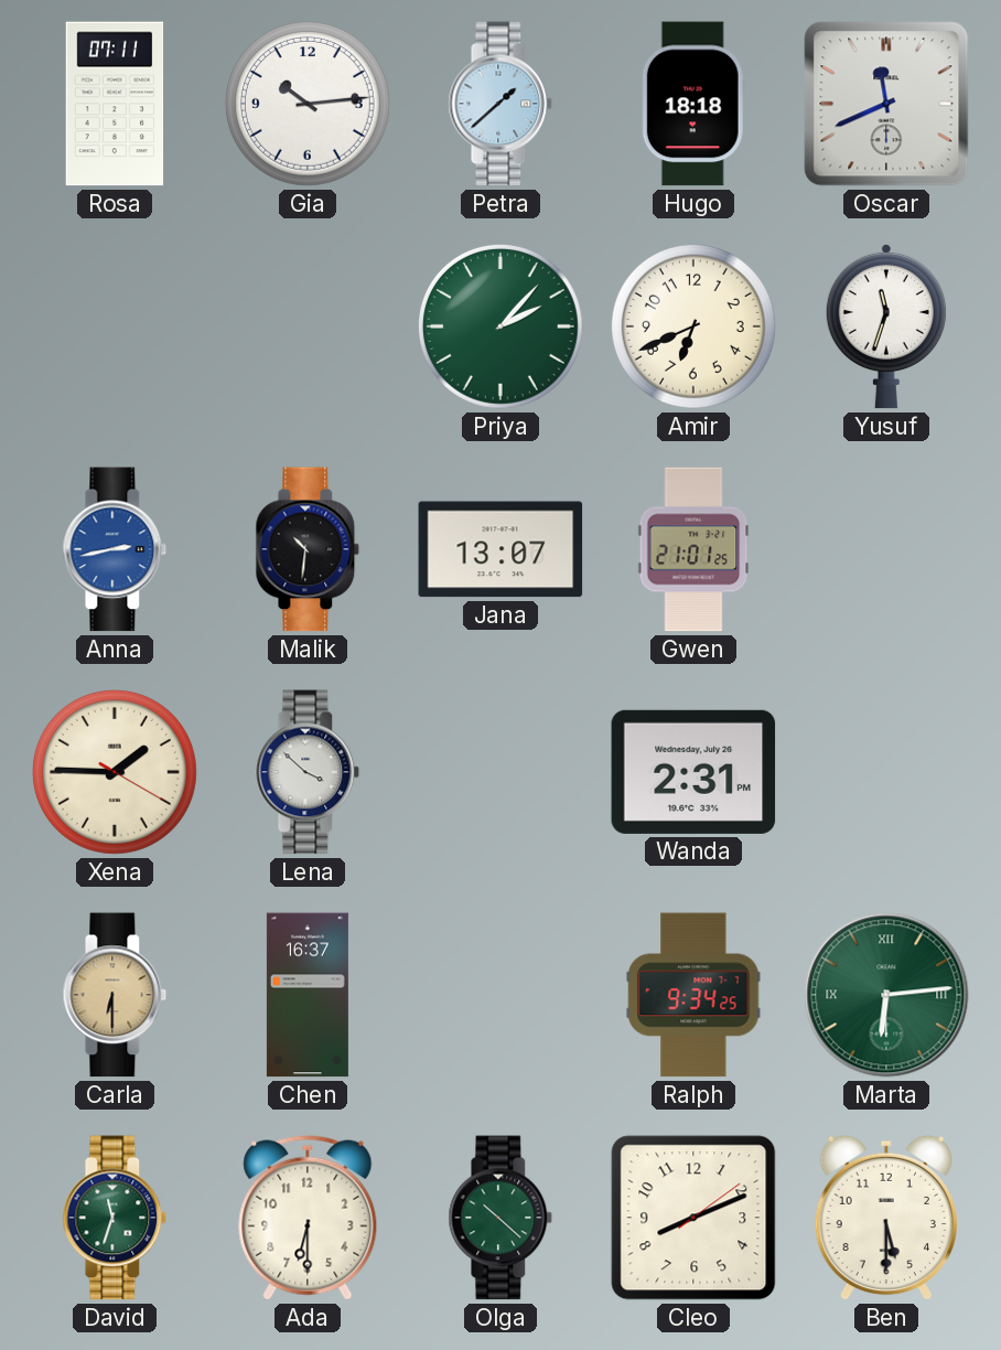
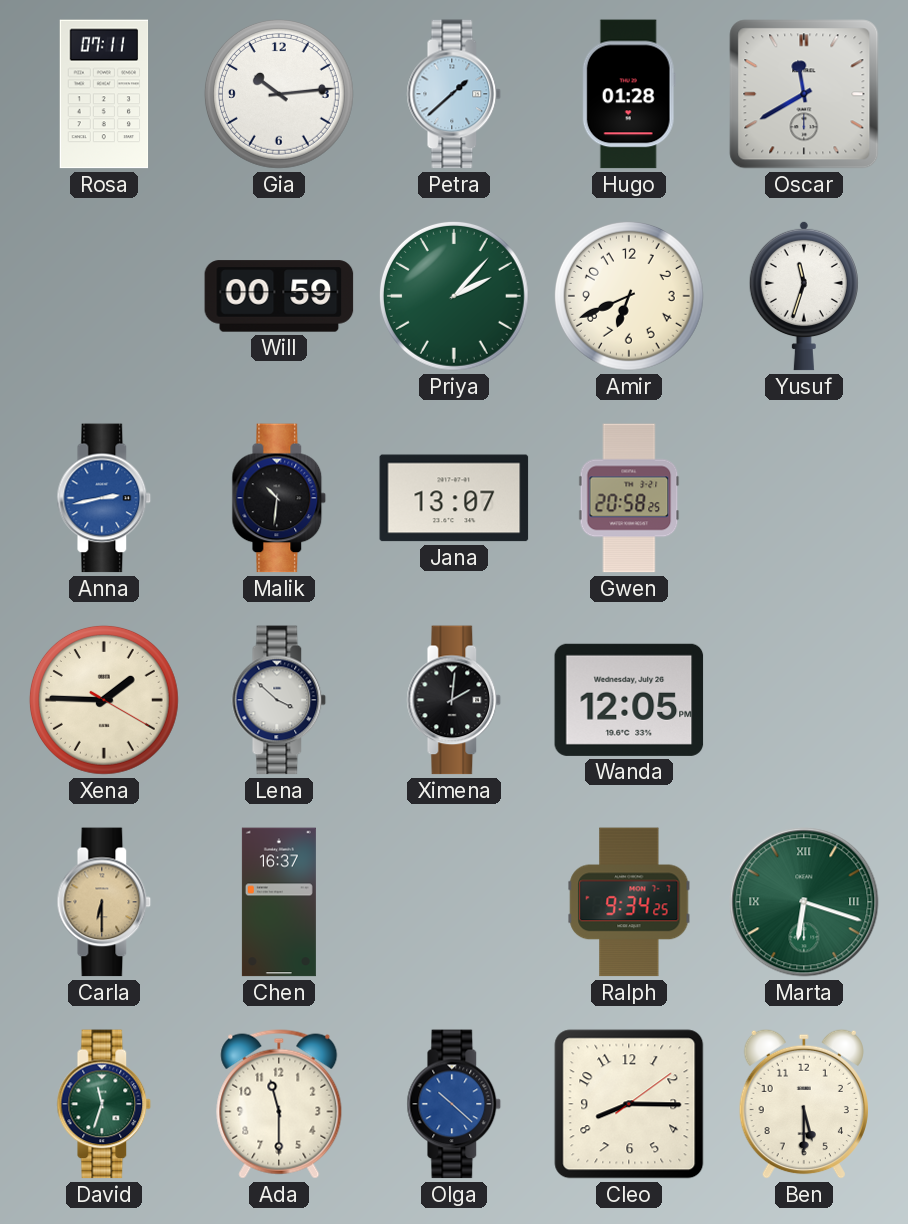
Hugo: 18:18 -> 01:28 (629, 94)
Oscar: 11:41 -> 11:40 (804, 94)
Will: none -> 00:59 (279, 296)
Gwen: 21:01 -> 20:58 (629, 498)
Ximena: none -> 2:01 (454, 700)
Wanda: 2:31 -> 12:05 (629, 700)
Marta: 6:14 -> 6:18 (804, 902)
Ada: 6:30 -> 11:30 (279, 1104)
Olga dial: green -> blue (454, 1104)
Cleo: 8:11 -> 8:15 (629, 1104)
